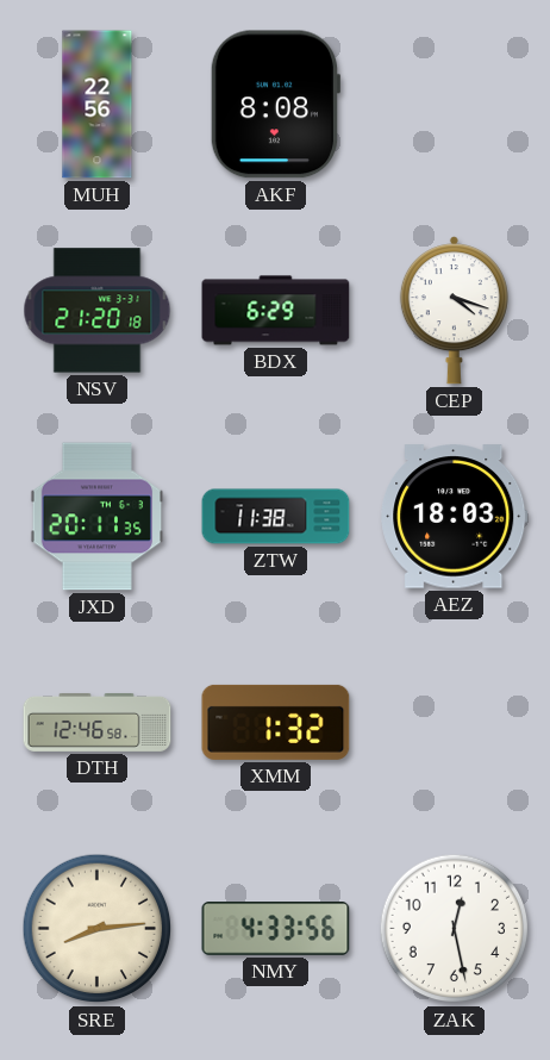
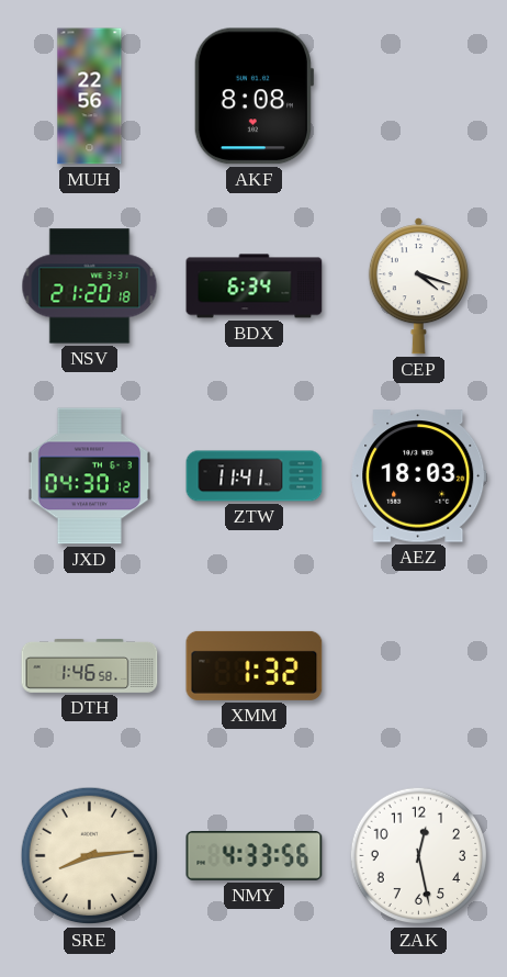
BDX: 6:29 -> 6:34 (255, 287)
JXD: 20:11 -> 04:30 (90, 476)
ZTW: 11:38 -> 11:41 (255, 476)
DTH: 12:46 -> 1:46 (90, 665)
